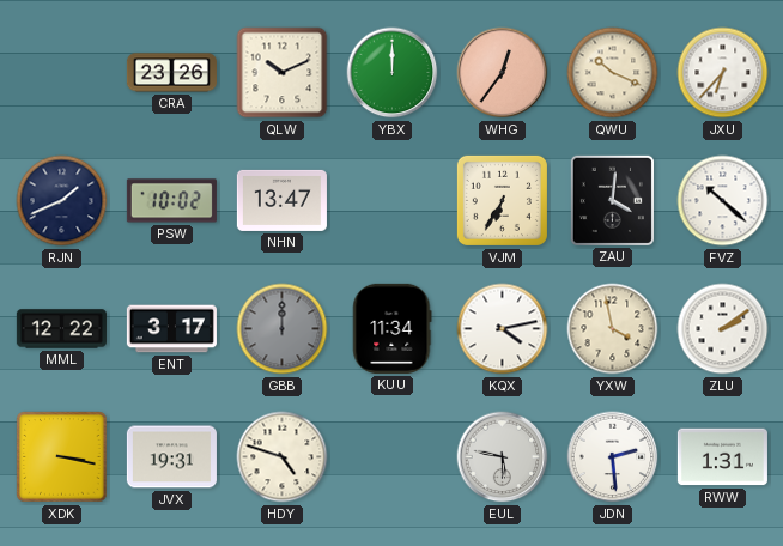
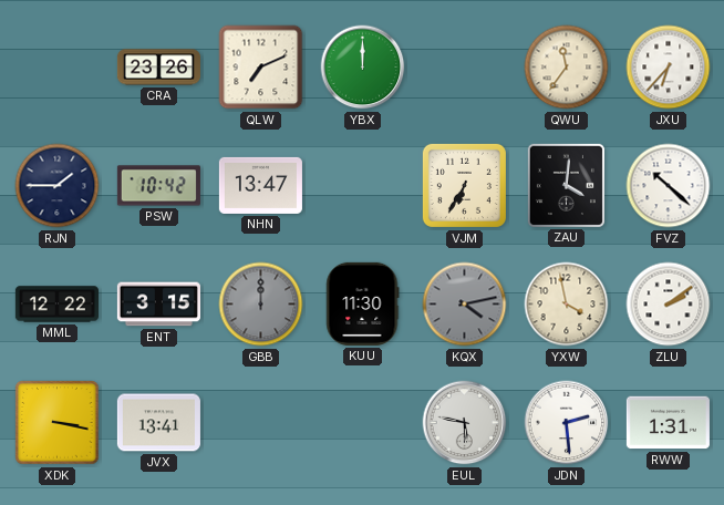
QLW: 10:11 -> 7:11 (261, 68)
WHG: 12:36 -> none (503, 73)
QWU: 10:19 -> 11:36 (567, 68)
RJN: 1:41 -> 1:45 (58, 186)
PSW: 10:02 -> 10:42 (158, 186)
ENT: 3:17 -> 3:15 (158, 305)
KUU: 11:34 -> 11:30 (363, 303)
KQX dial: white -> grey (465, 305)
JVX: 19:31 -> 13:41 (158, 423)
HDY: 4:48 -> none (283, 457)
